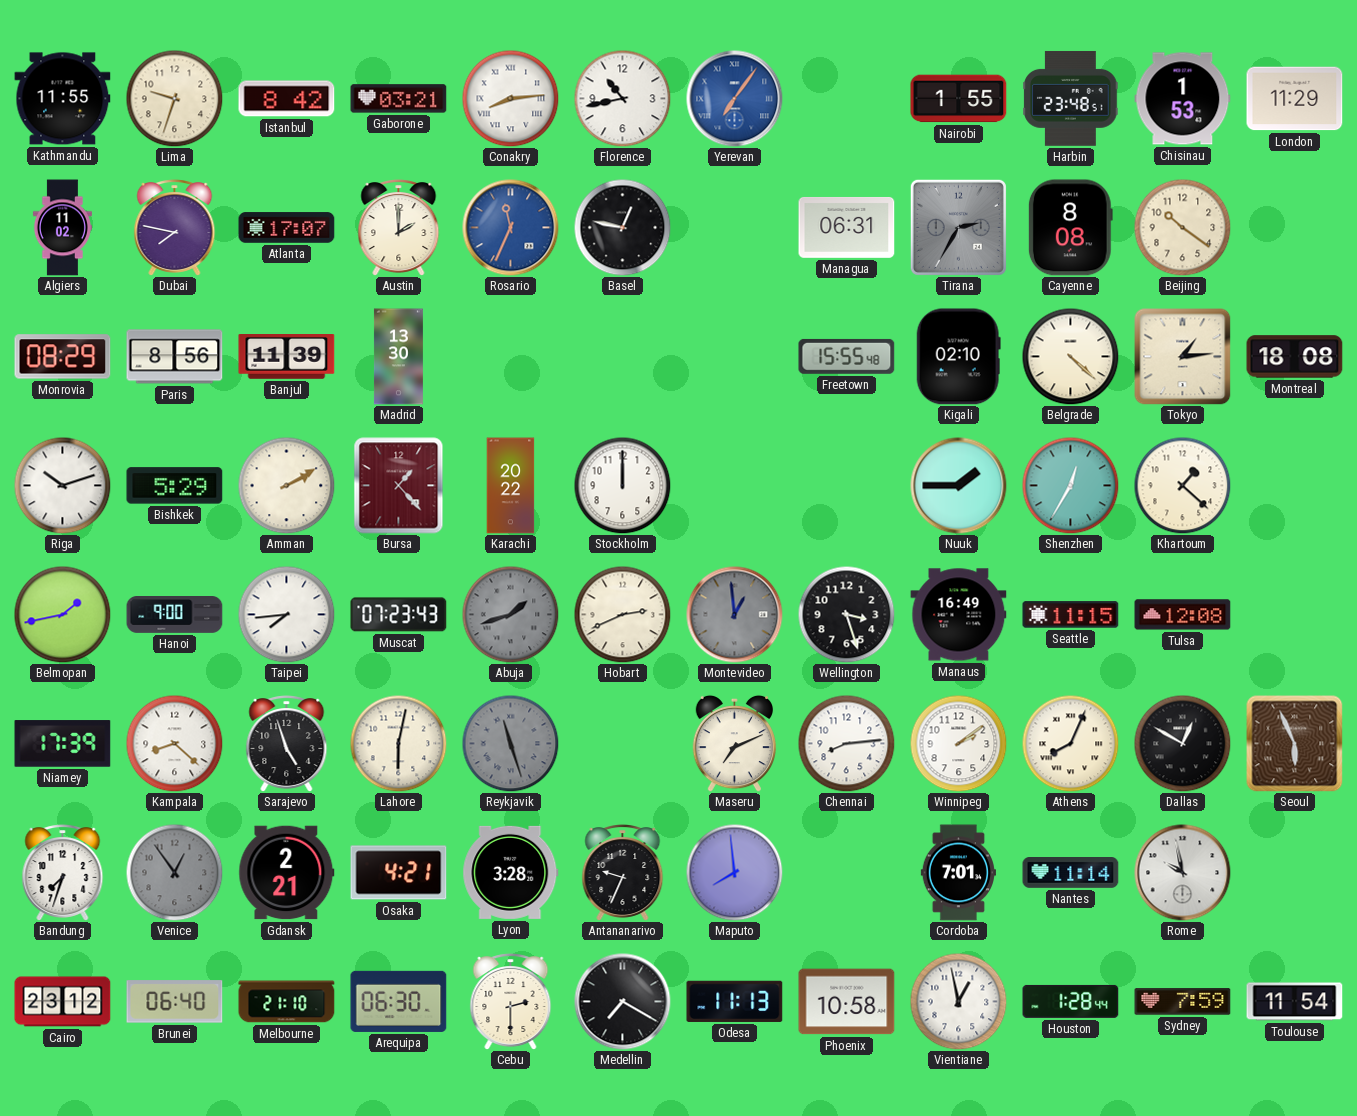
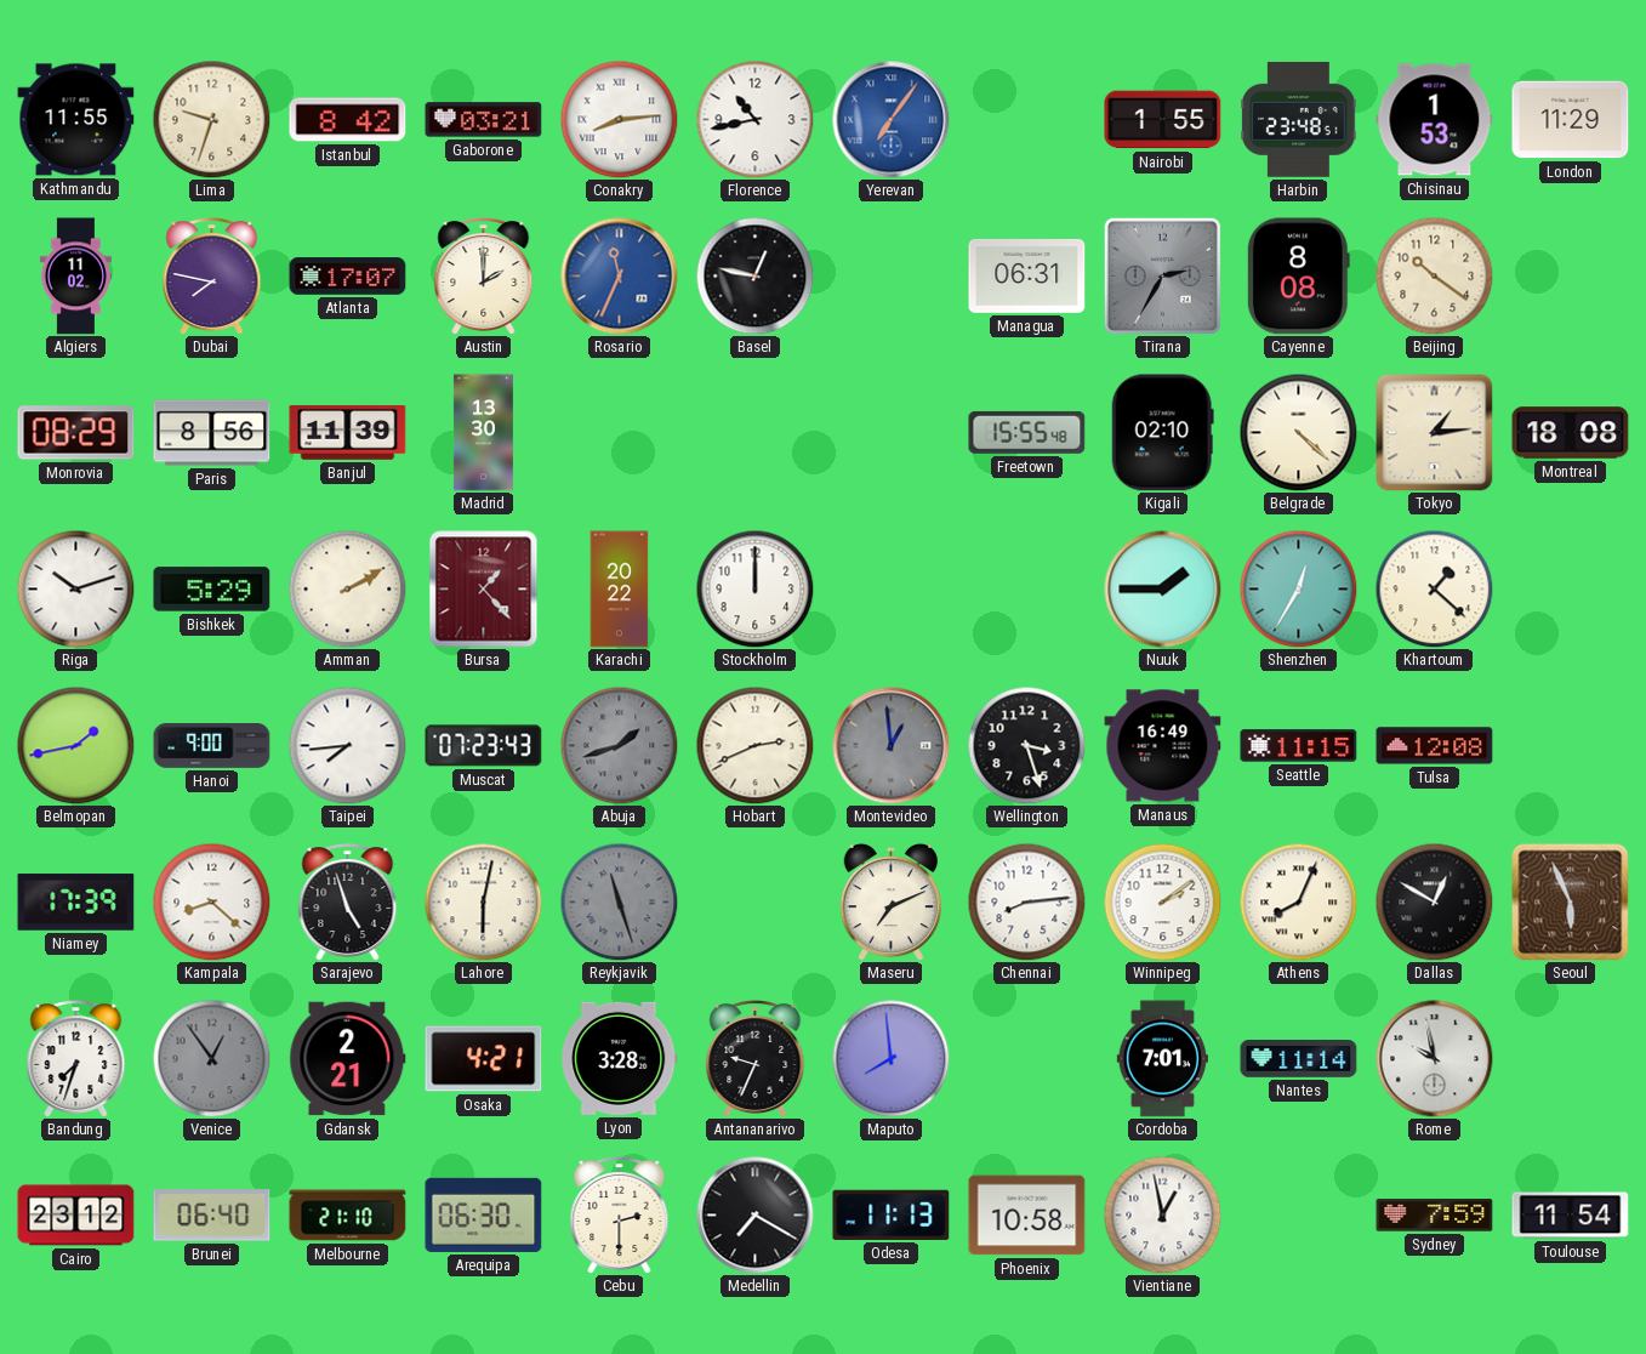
Houston: 1:28 -> none (1071, 1001)
